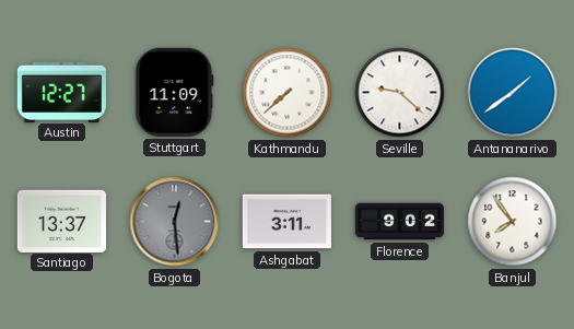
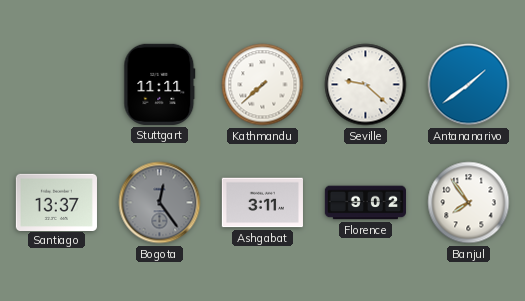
Austin: 12:27 -> none (61, 92)
Stuttgart: 11:09 -> 11:11 (160, 84)
Bogota: 12:29 -> 12:24 (160, 203)
